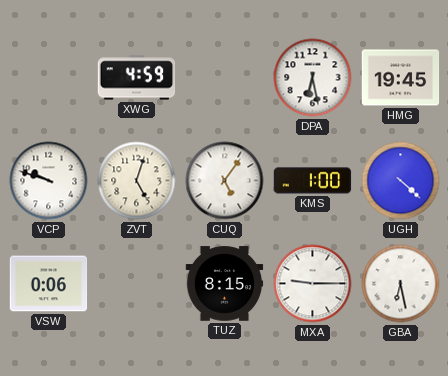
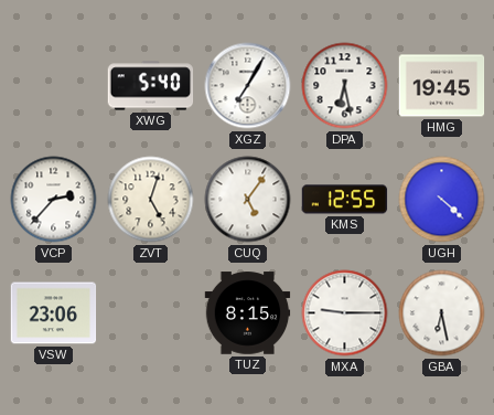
XWG: 4:59 -> 5:40 (151, 86)
XGZ: none -> 7:05 (248, 86)
VCP: 9:48 -> 2:37 (54, 200)
KMS: 1:00 -> 12:55 (345, 200)
VSW: 0:06 -> 23:06 (54, 313)
